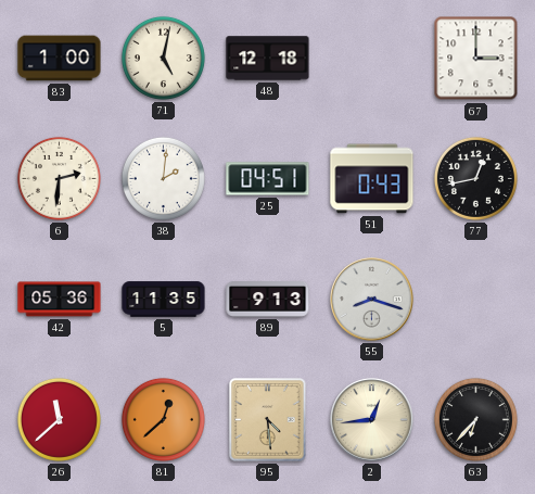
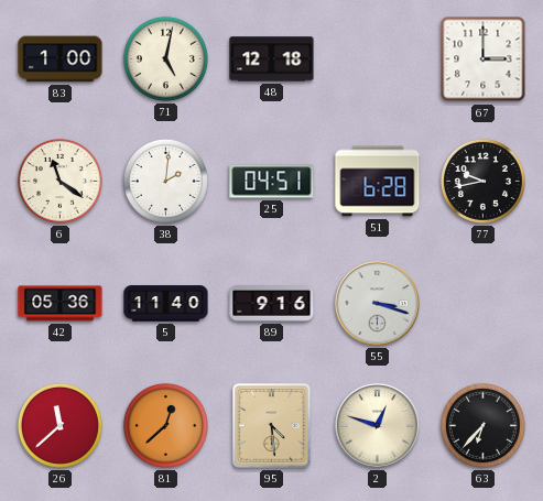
6: 2:31 -> 11:21 (59, 181)
51: 0:43 -> 6:28 (378, 182)
77: 12:43 -> 9:43 (482, 181)
5: 11:35 -> 11:40 (166, 304)
89: 9:13 -> 9:16 (272, 304)
55: 8:18 -> 3:18 (378, 304)
2: 12:44 -> 12:48 (378, 426)
